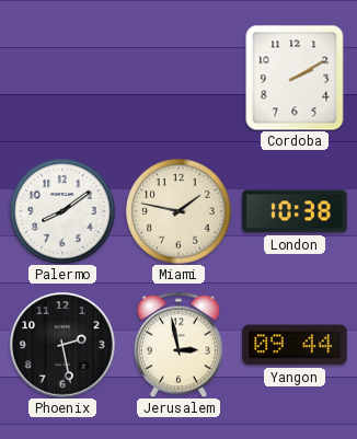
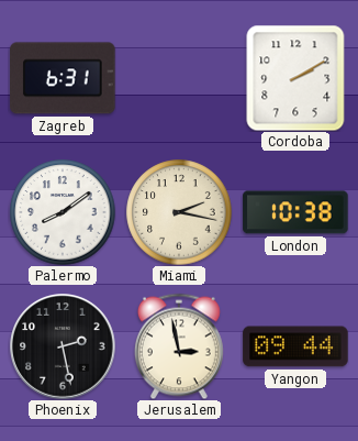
Zagreb: none -> 6:31 (63, 78)
Miami: 1:47 -> 2:17 (179, 212)
